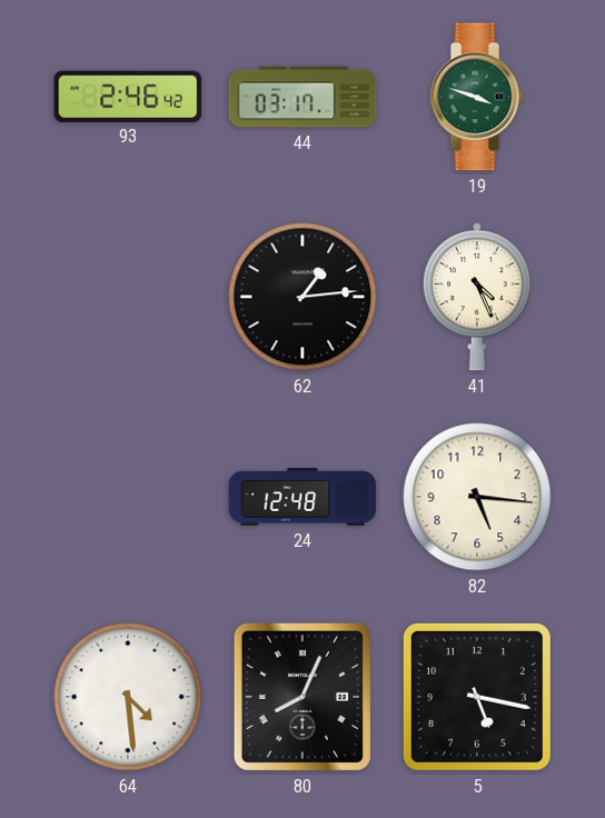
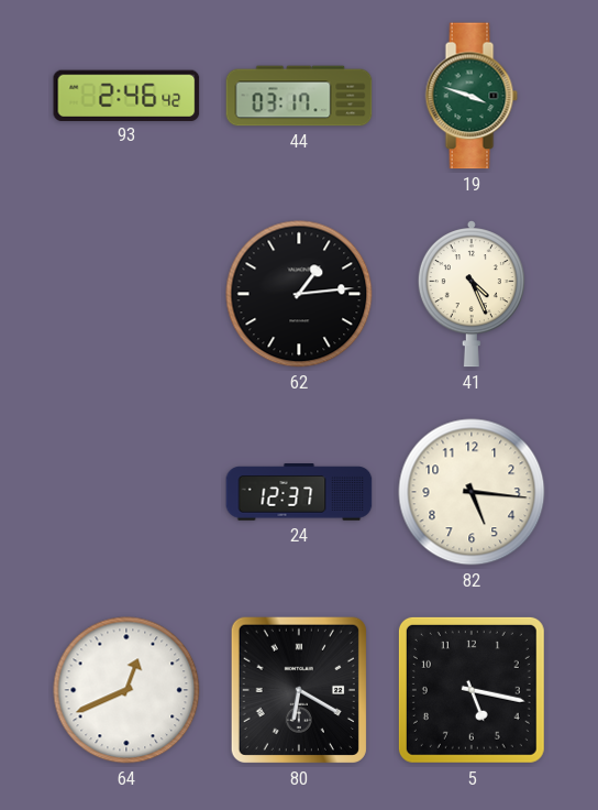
24: 12:48 -> 12:37 (299, 492)
64: 4:29 -> 12:41 (126, 690)
80: 8:04 -> 6:20 (299, 690)
